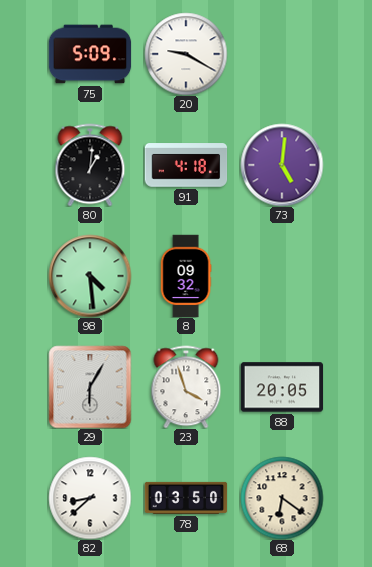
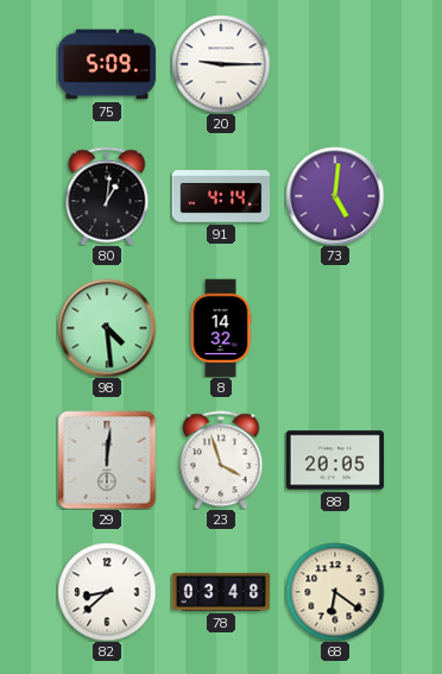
20: 9:20 -> 9:15 (221, 64)
91: 4:18 -> 4:14 (221, 196)
8: 09:32 -> 14:32 (221, 328)
29: 6:05 -> 12:01 (107, 460)
78: 03:50 -> 03:48 (221, 592)
